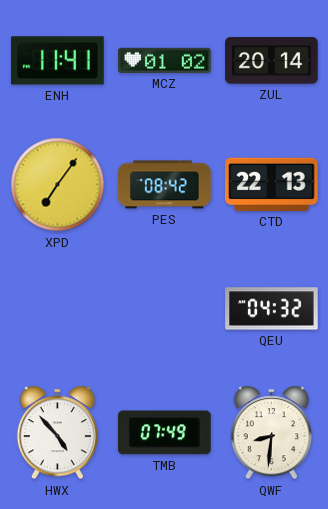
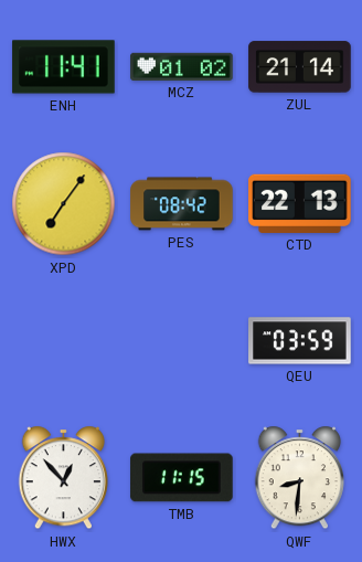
ZUL: 20:14 -> 21:14 (300, 67)
QEU: 04:32 -> 03:59 (300, 341)
HWX: 4:53 -> 12:53 (63, 478)
TMB: 07:49 -> 11:15 (182, 478)
